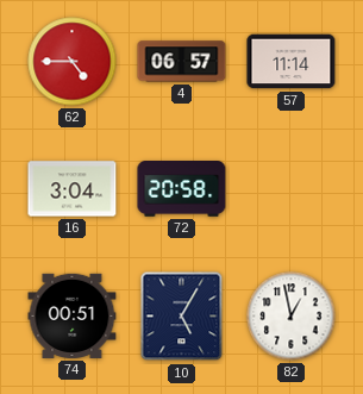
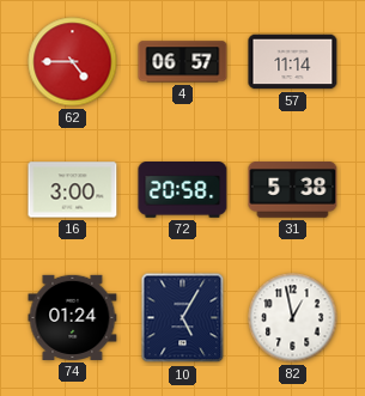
16: 3:04 -> 3:00 (73, 190)
31: none -> 5:38 (293, 190)
74: 00:51 -> 01:24 (73, 317)
